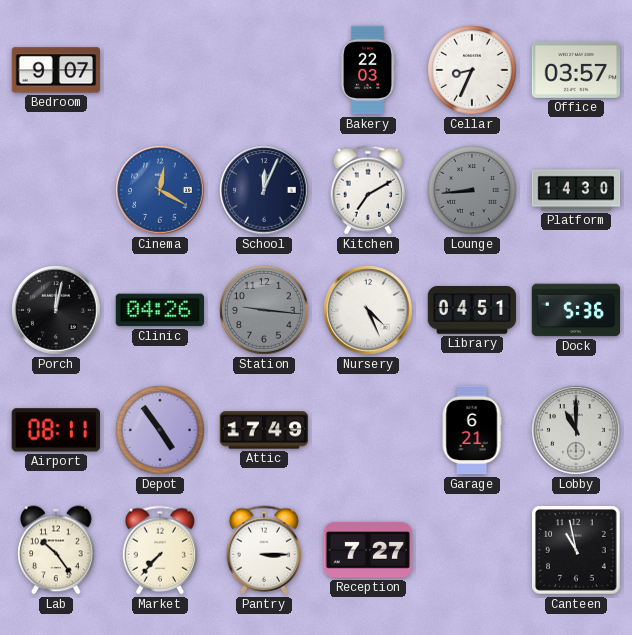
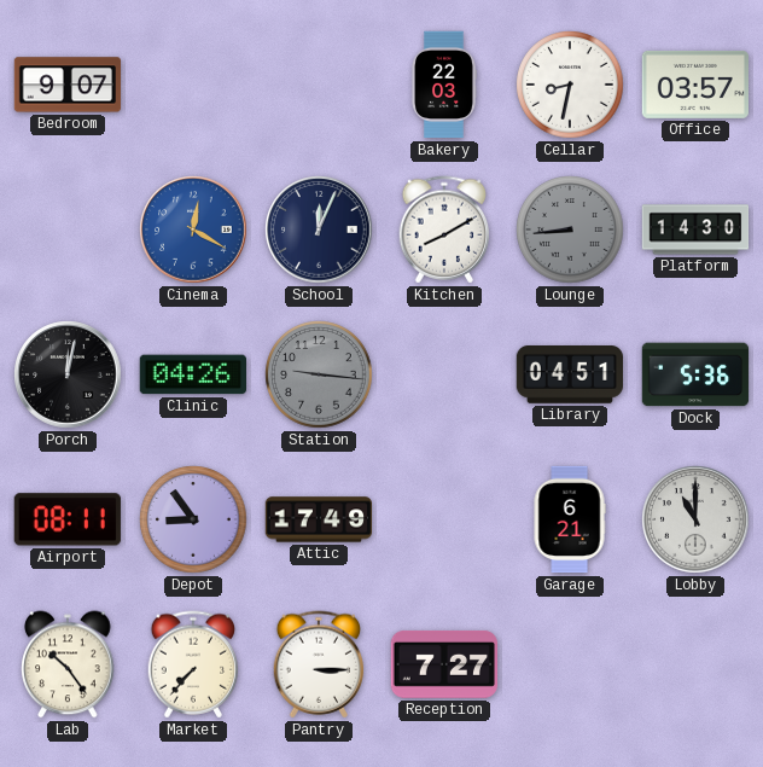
Cellar: 8:34 -> 8:32 (570, 85)
Kitchen: 7:10 -> 8:10 (444, 229)
Nursery: 4:26 -> none (368, 310)
Depot: 4:54 -> 8:54 (193, 519)
Canteen: 10:58 -> none (576, 550)
